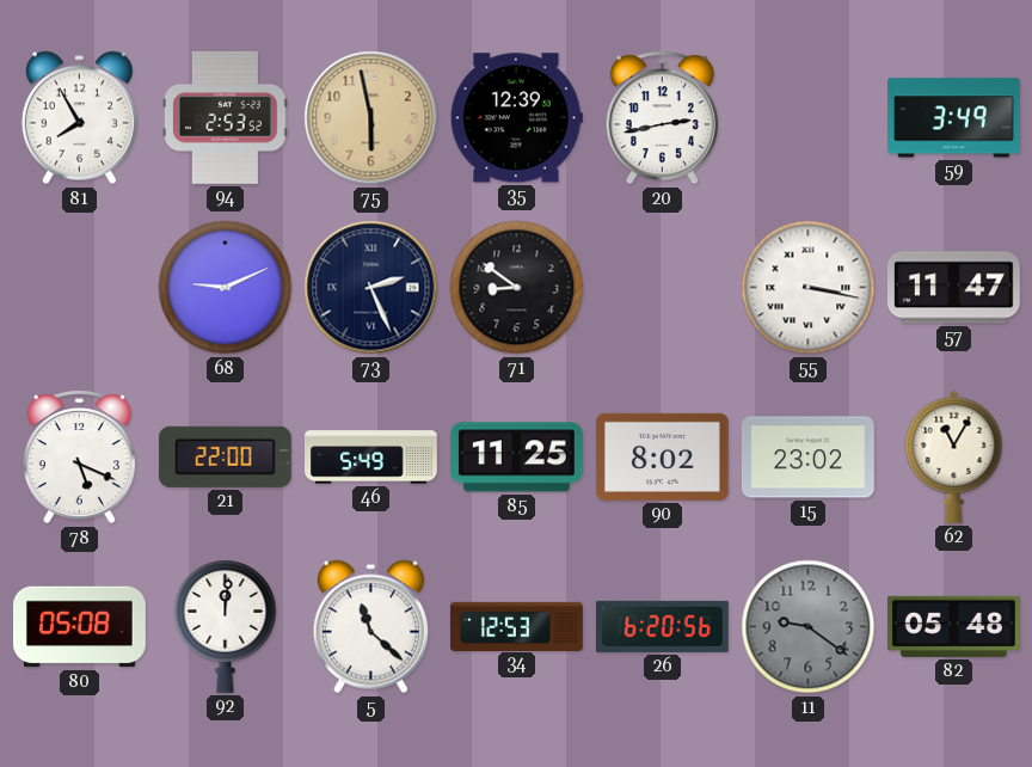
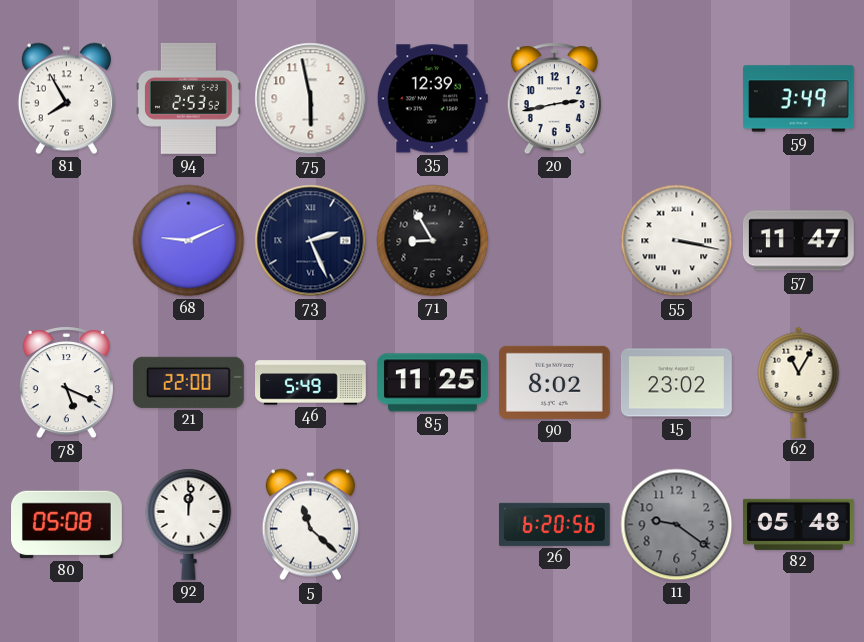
75 dial: champagne -> white (311, 99)
71: 8:51 -> 8:55 (433, 241)
34: 12:53 -> none (517, 626)
